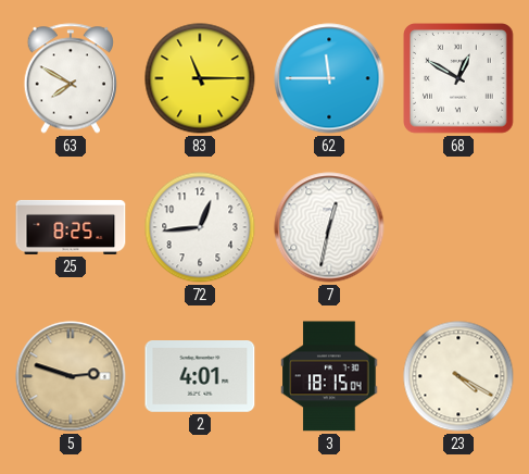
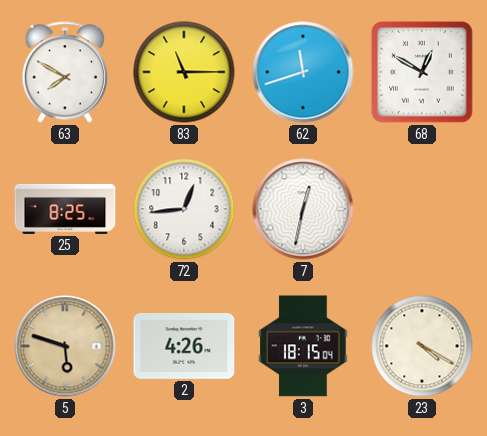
62: 11:45 -> 11:42 (303, 72)
5: 2:48 -> 5:48 (65, 346)
2: 4:01 -> 4:26 (184, 347)
